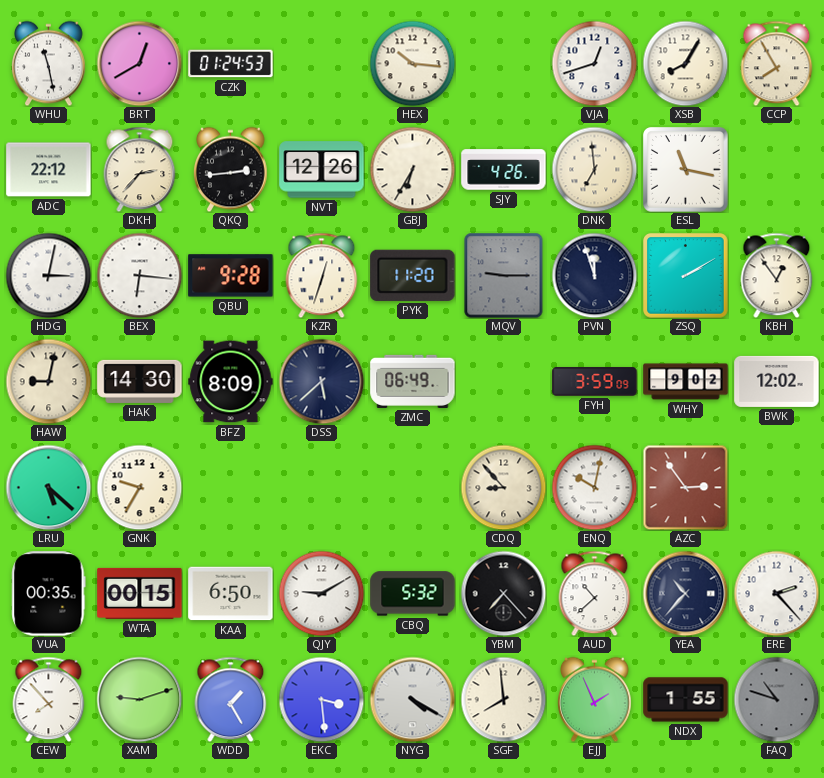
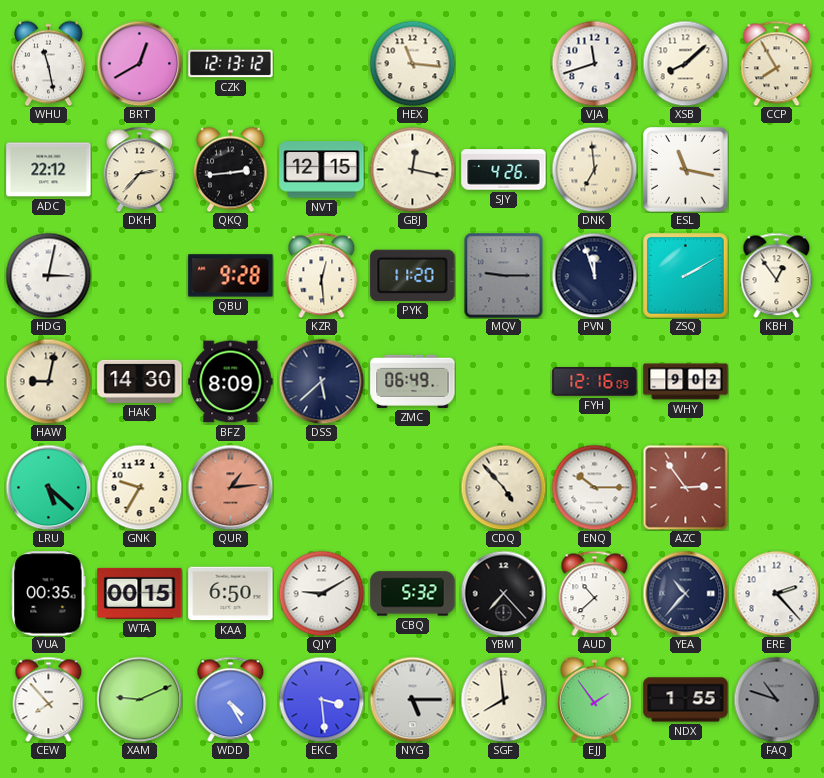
CZK: 01:24 -> 12:13 (231, 64)
HEX: 10:16 -> 11:16 (412, 63)
VJA: 12:42 -> 11:42 (594, 63)
XSB: 8:05 -> 8:08 (685, 63)
NVT: 12:26 -> 12:15 (322, 170)
GBJ: 6:35 -> 12:17 (412, 169)
BEX: 6:16 -> none (139, 275)
KZR: 12:33 -> 12:29 (322, 275)
FYH: 3:59 -> 12:16 (595, 382)
BWK: 12:02 -> none (777, 381)
QUR: none -> 1:14 (230, 487)
CDQ: 8:53 -> 4:53 (503, 487)
ENQ: 10:02 -> 10:15 (594, 487)
XAM: 9:12 -> 9:11 (139, 699)
WDD: 1:25 -> 4:25 (231, 699)
NYG: 4:20 -> 5:15 (412, 699)
EJJ: 1:56 -> 1:54 (595, 699)
